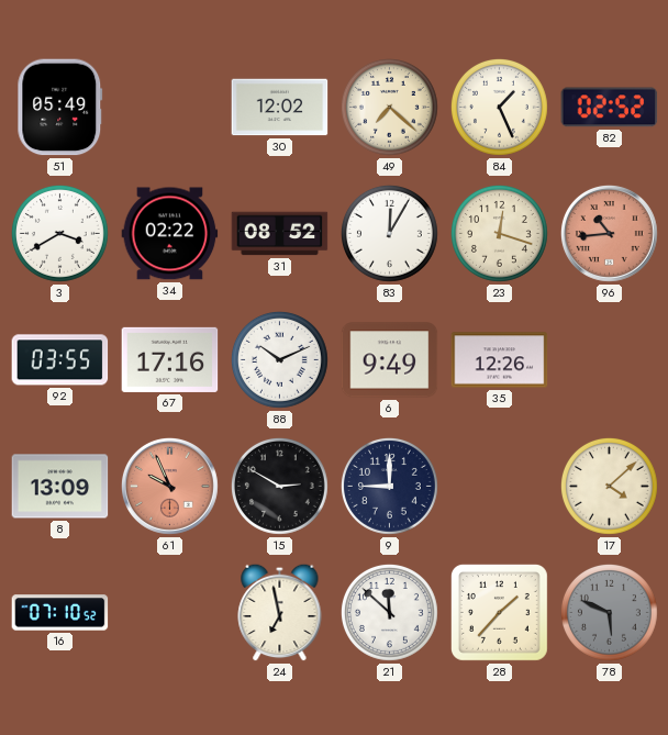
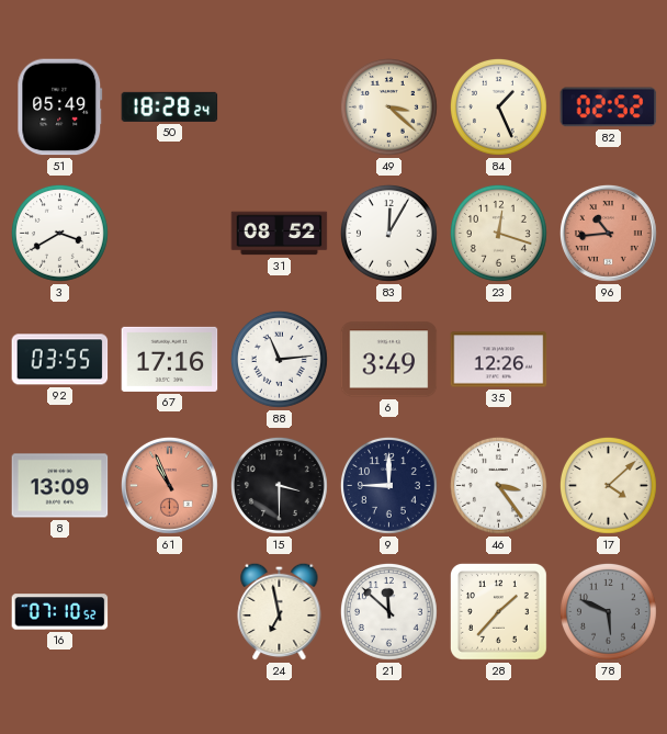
50: none -> 18:28 (170, 106)
30: 12:02 -> none (280, 108)
49: 7:22 -> 3:22 (388, 106)
34: 02:22 -> none (170, 234)
88: 10:11 -> 11:14 (279, 359)
6: 9:49 -> 3:49 (389, 360)
61: 9:56 -> 10:56 (170, 486)
15: 2:50 -> 3:30 (279, 485)
46: none -> 3:24 (498, 485)
